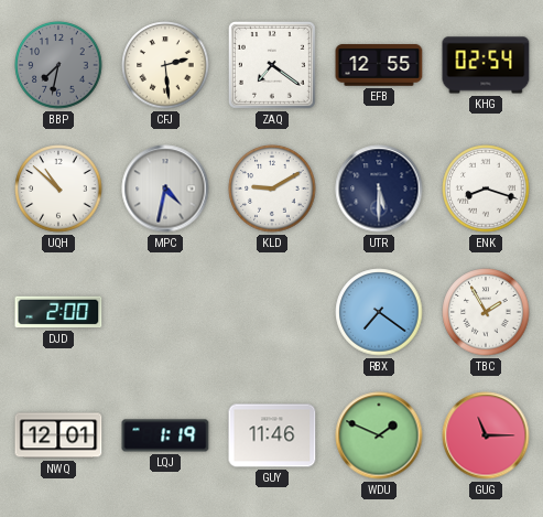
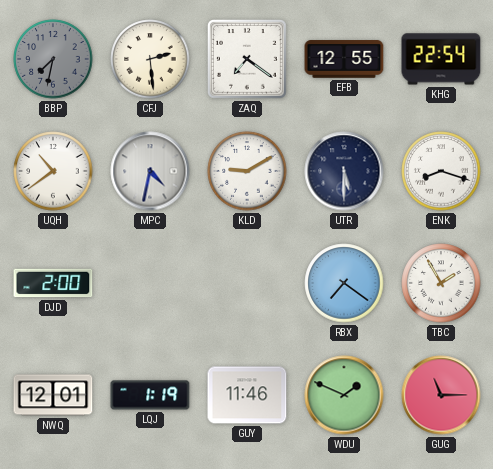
KHG: 02:54 -> 22:54 (441, 59)
UQH: 10:52 -> 10:39 (53, 171)
